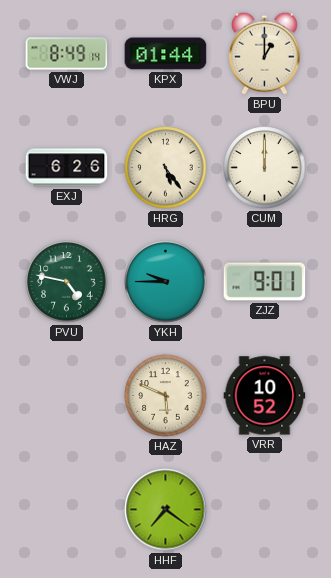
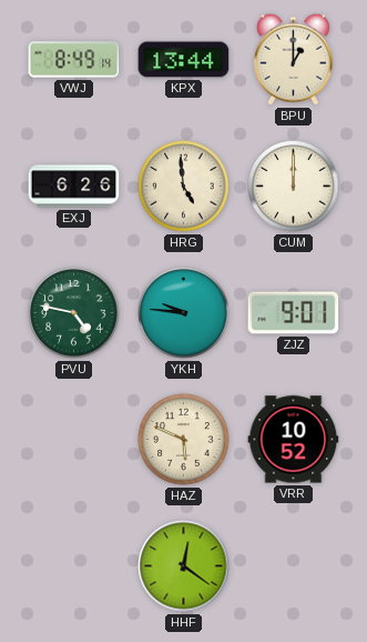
KPX: 01:44 -> 13:44 (184, 60)
HRG: 5:24 -> 4:59 (184, 187)
YKH: 9:45 -> 9:46 (184, 313)
HHF: 7:21 -> 12:21 (184, 566)
